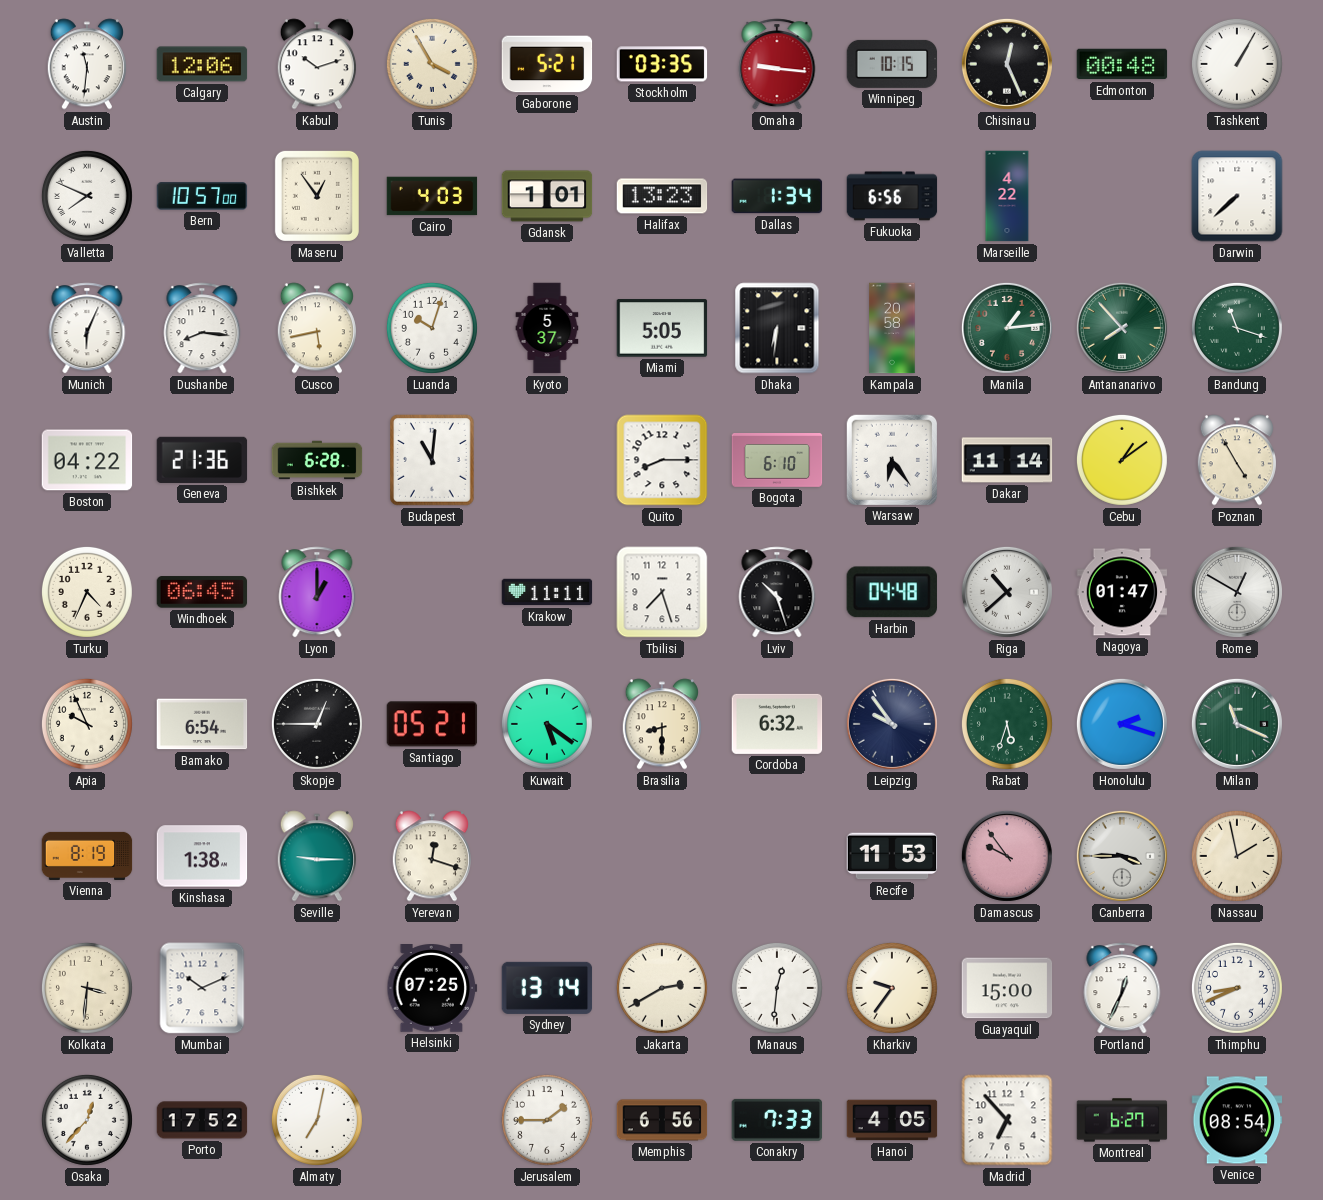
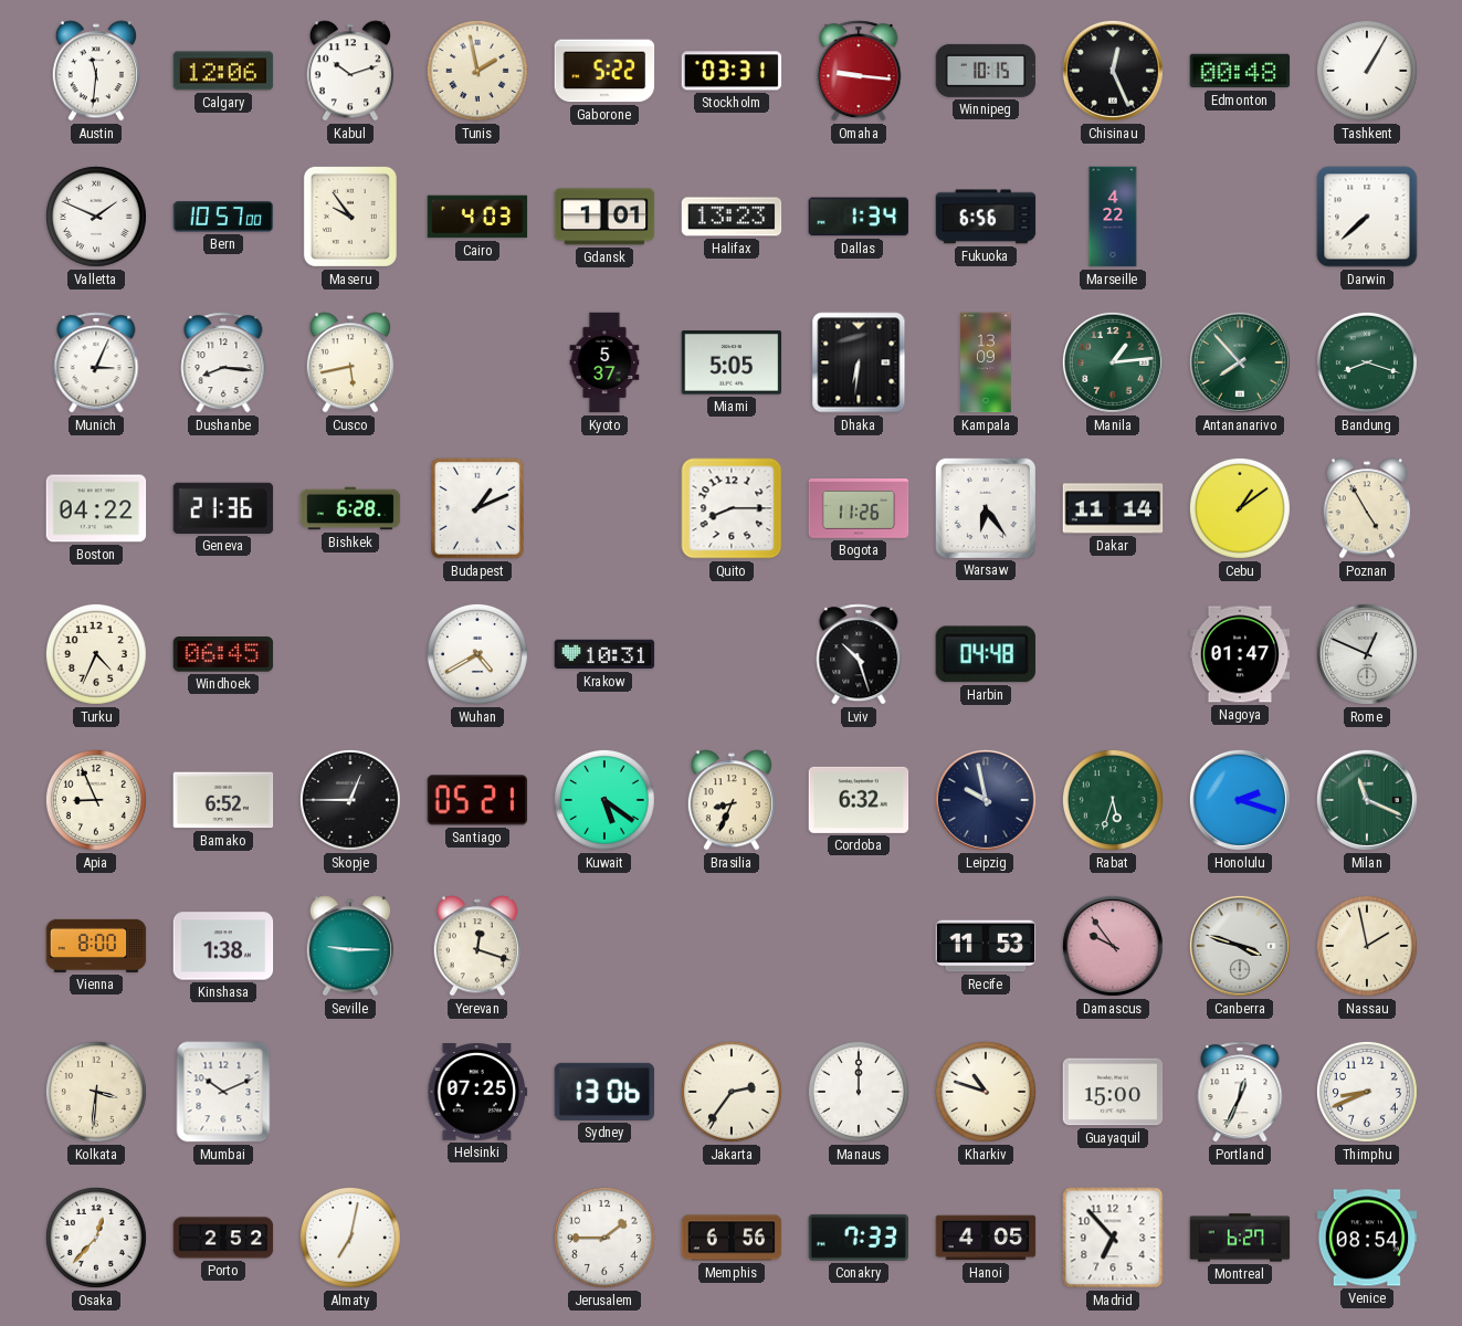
Tunis: 3:55 -> 1:58 (477, 71)
Gaborone: 5:21 -> 5:22 (604, 71)
Stockholm: 03:35 -> 03:31 (732, 71)
Valletta: 7:49 -> 1:49 (96, 217)
Maseru: 12:54 -> 9:54 (350, 217)
Munich: 6:04 -> 3:04 (96, 362)
Luanda: 10:03 -> none (432, 328)
Kampala: 20:58 -> 13:09 (986, 362)
Bandung: 11:18 -> 8:18 (1367, 362)
Budapest: 11:01 -> 1:11 (478, 509)
Bogota: 6:10 -> 11:26 (859, 508)
Lyon: 1:00 -> none (317, 592)
Wuhan: none -> 4:40 (477, 654)
Krakow: 11:11 -> 10:31 (604, 654)
Tbilisi: 7:27 -> none (662, 592)
Riga: 10:38 -> none (1007, 592)
Rome: 12:50 -> 12:49 (1367, 654)
Apia: 9:56 -> 8:56 (96, 800)
Bamako: 6:54 -> 6:52 (223, 800)
Brasilia: 8:30 -> 8:34 (732, 800)
Leipzig: 9:54 -> 9:58 (986, 800)
Vienna: 8:19 -> 8:00 (96, 946)
Canberra: 3:45 -> 3:48 (1240, 946)
Sydney: 13:14 -> 13:06 (604, 1092)
Jakarta: 2:40 -> 2:36 (732, 1092)
Manaus: 12:31 -> 12:00 (859, 1092)
Kharkiv: 9:36 -> 10:48 (986, 1092)
Porto: 17:52 -> 2:52 (223, 1238)
